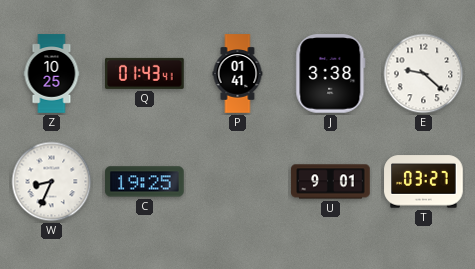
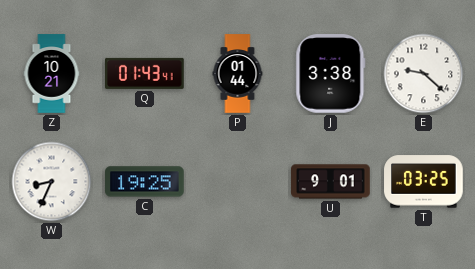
Z: 10:25 -> 10:21 (52, 74)
P: 01:41 -> 01:44 (238, 74)
T: 03:27 -> 03:25 (424, 182)
